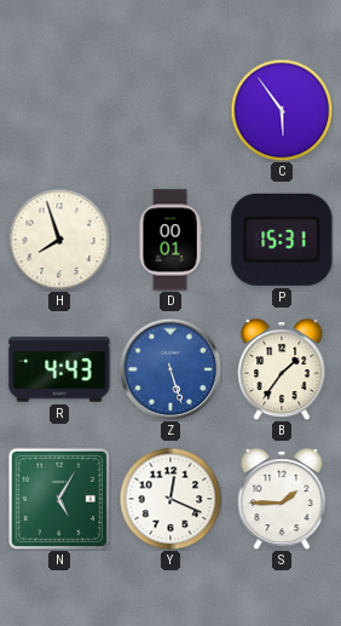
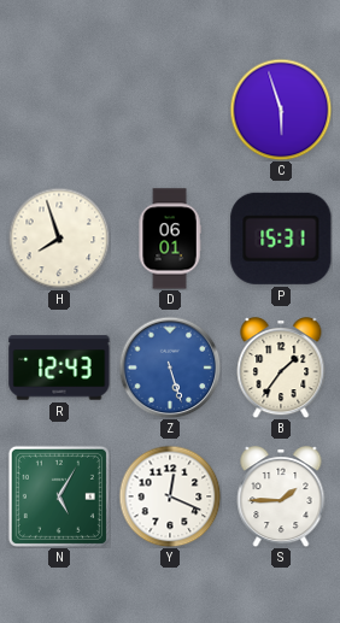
C: 5:54 -> 5:57 (281, 110)
D: 00:01 -> 06:01 (170, 239)
R: 4:43 -> 12:43 (59, 368)
